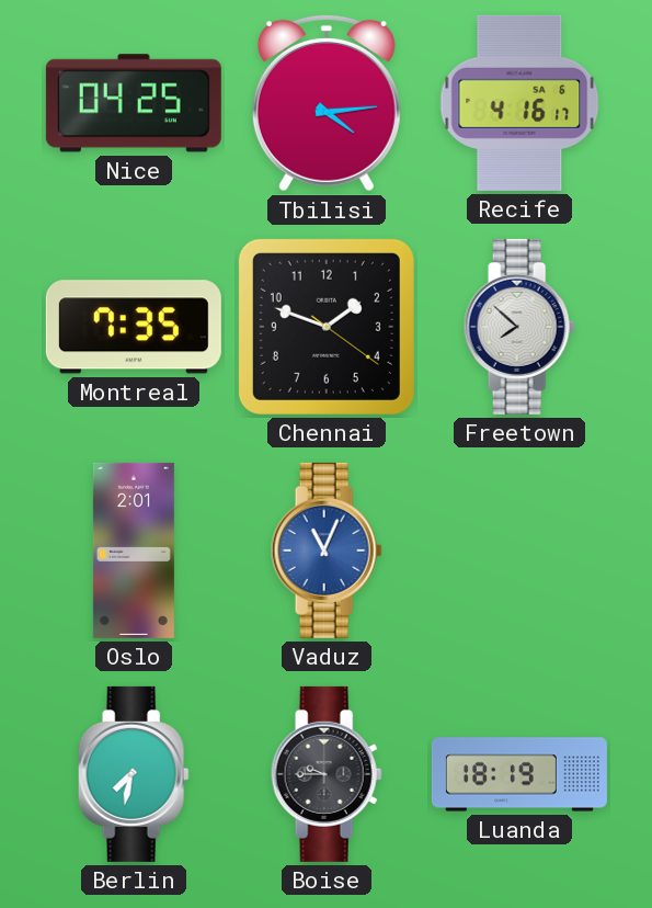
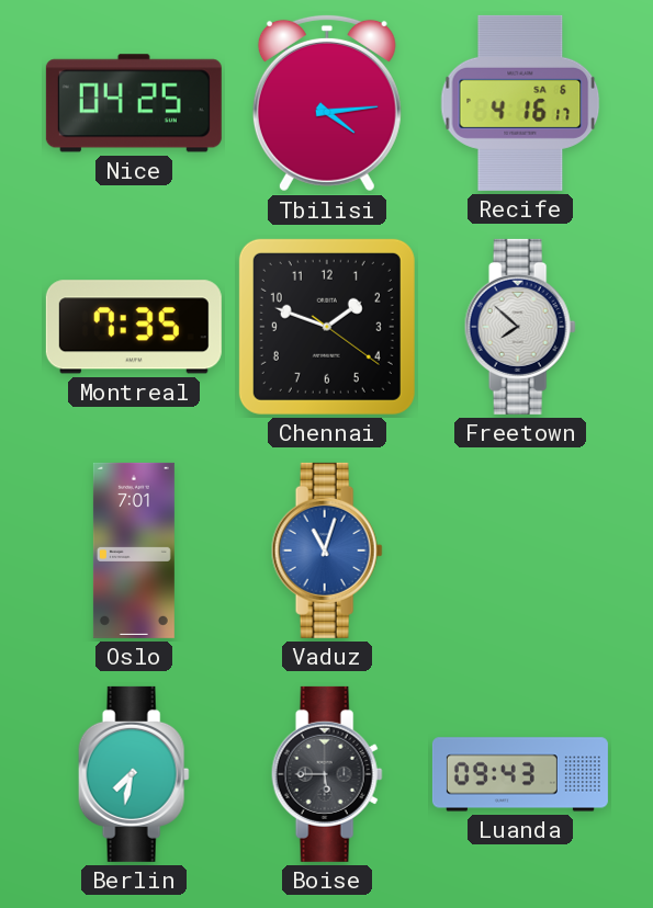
Oslo: 2:01 -> 7:01 (134, 551)
Vaduz: 11:04 -> 11:03 (327, 551)
Boise: 9:45 -> 5:45 (327, 774)
Luanda: 18:19 -> 09:43 (520, 774)
